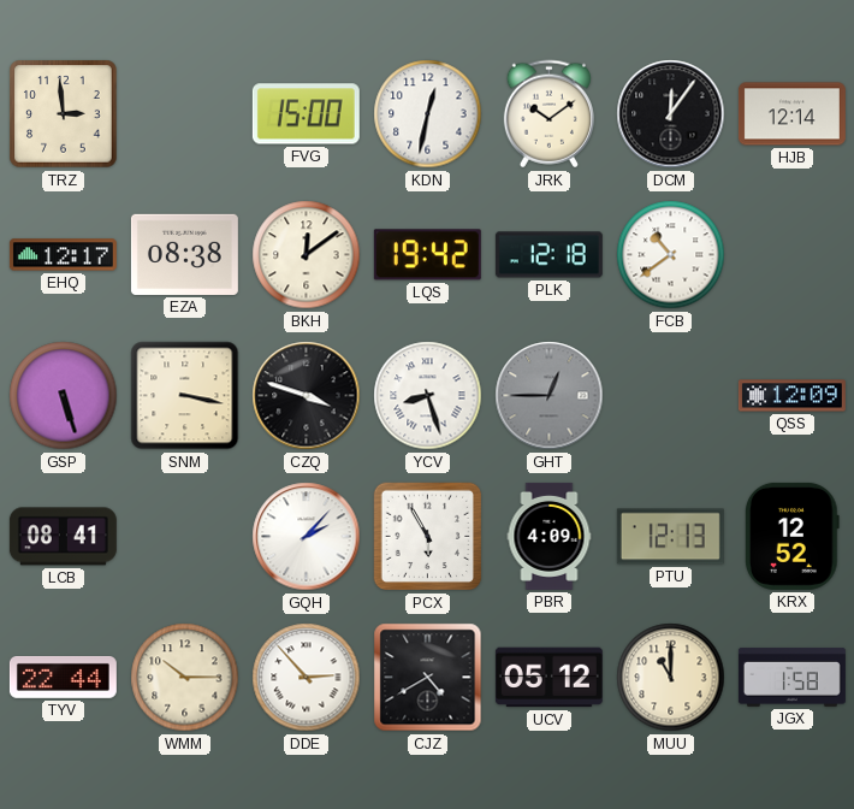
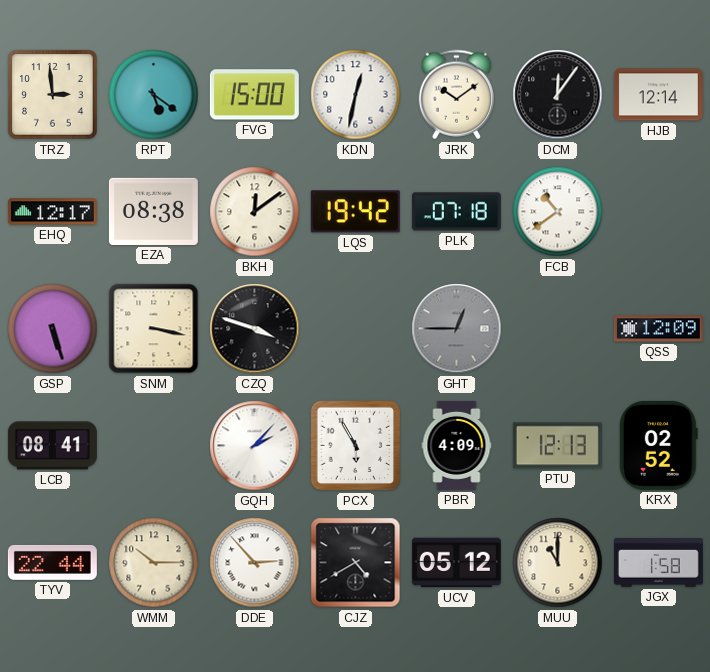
RPT: none -> 5:21 (154, 95)
PLK: 12:18 -> 07:18 (456, 212)
YCV: 8:27 -> none (428, 396)
KRX: 12:52 -> 02:52 (658, 445)
